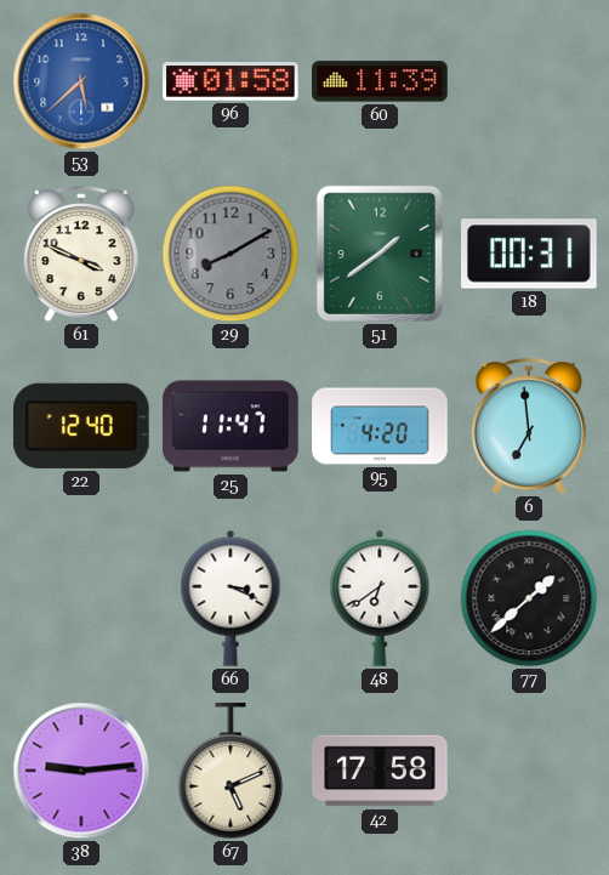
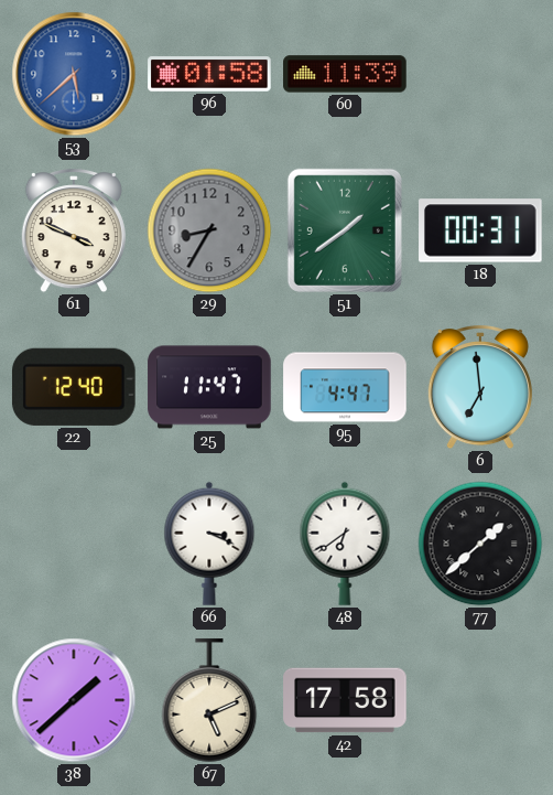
29: 8:10 -> 8:35 (209, 230)
95: 4:20 -> 4:47 (345, 387)
38: 9:14 -> 1:38 (74, 700)
